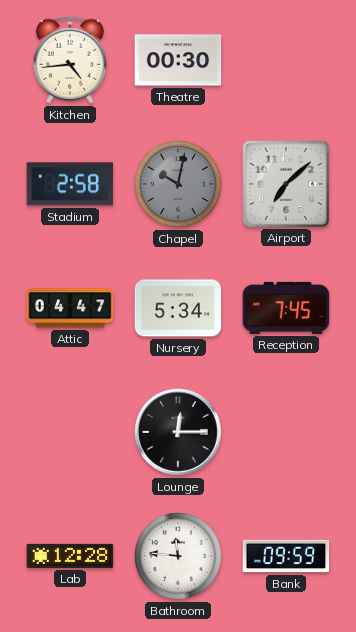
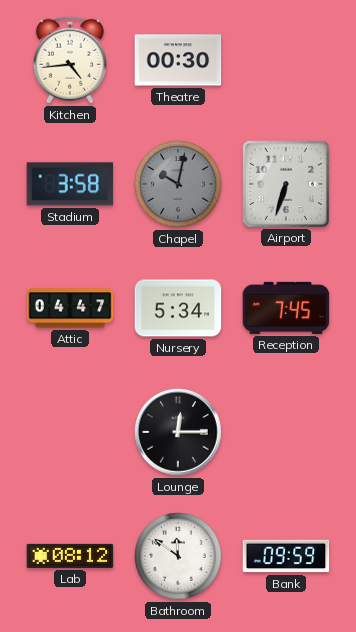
Stadium: 2:58 -> 3:58 (70, 184)
Airport: 7:08 -> 6:33 (285, 183)
Lab: 12:28 -> 08:12 (70, 556)
Bathroom: 11:46 -> 11:51 (178, 556)
